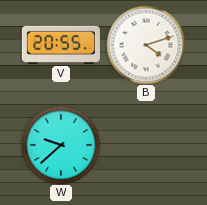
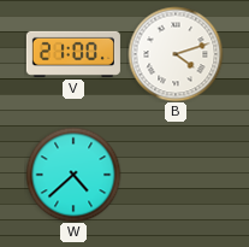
V: 20:55 -> 21:00 (73, 54)
W: 9:38 -> 4:38 (73, 175)
